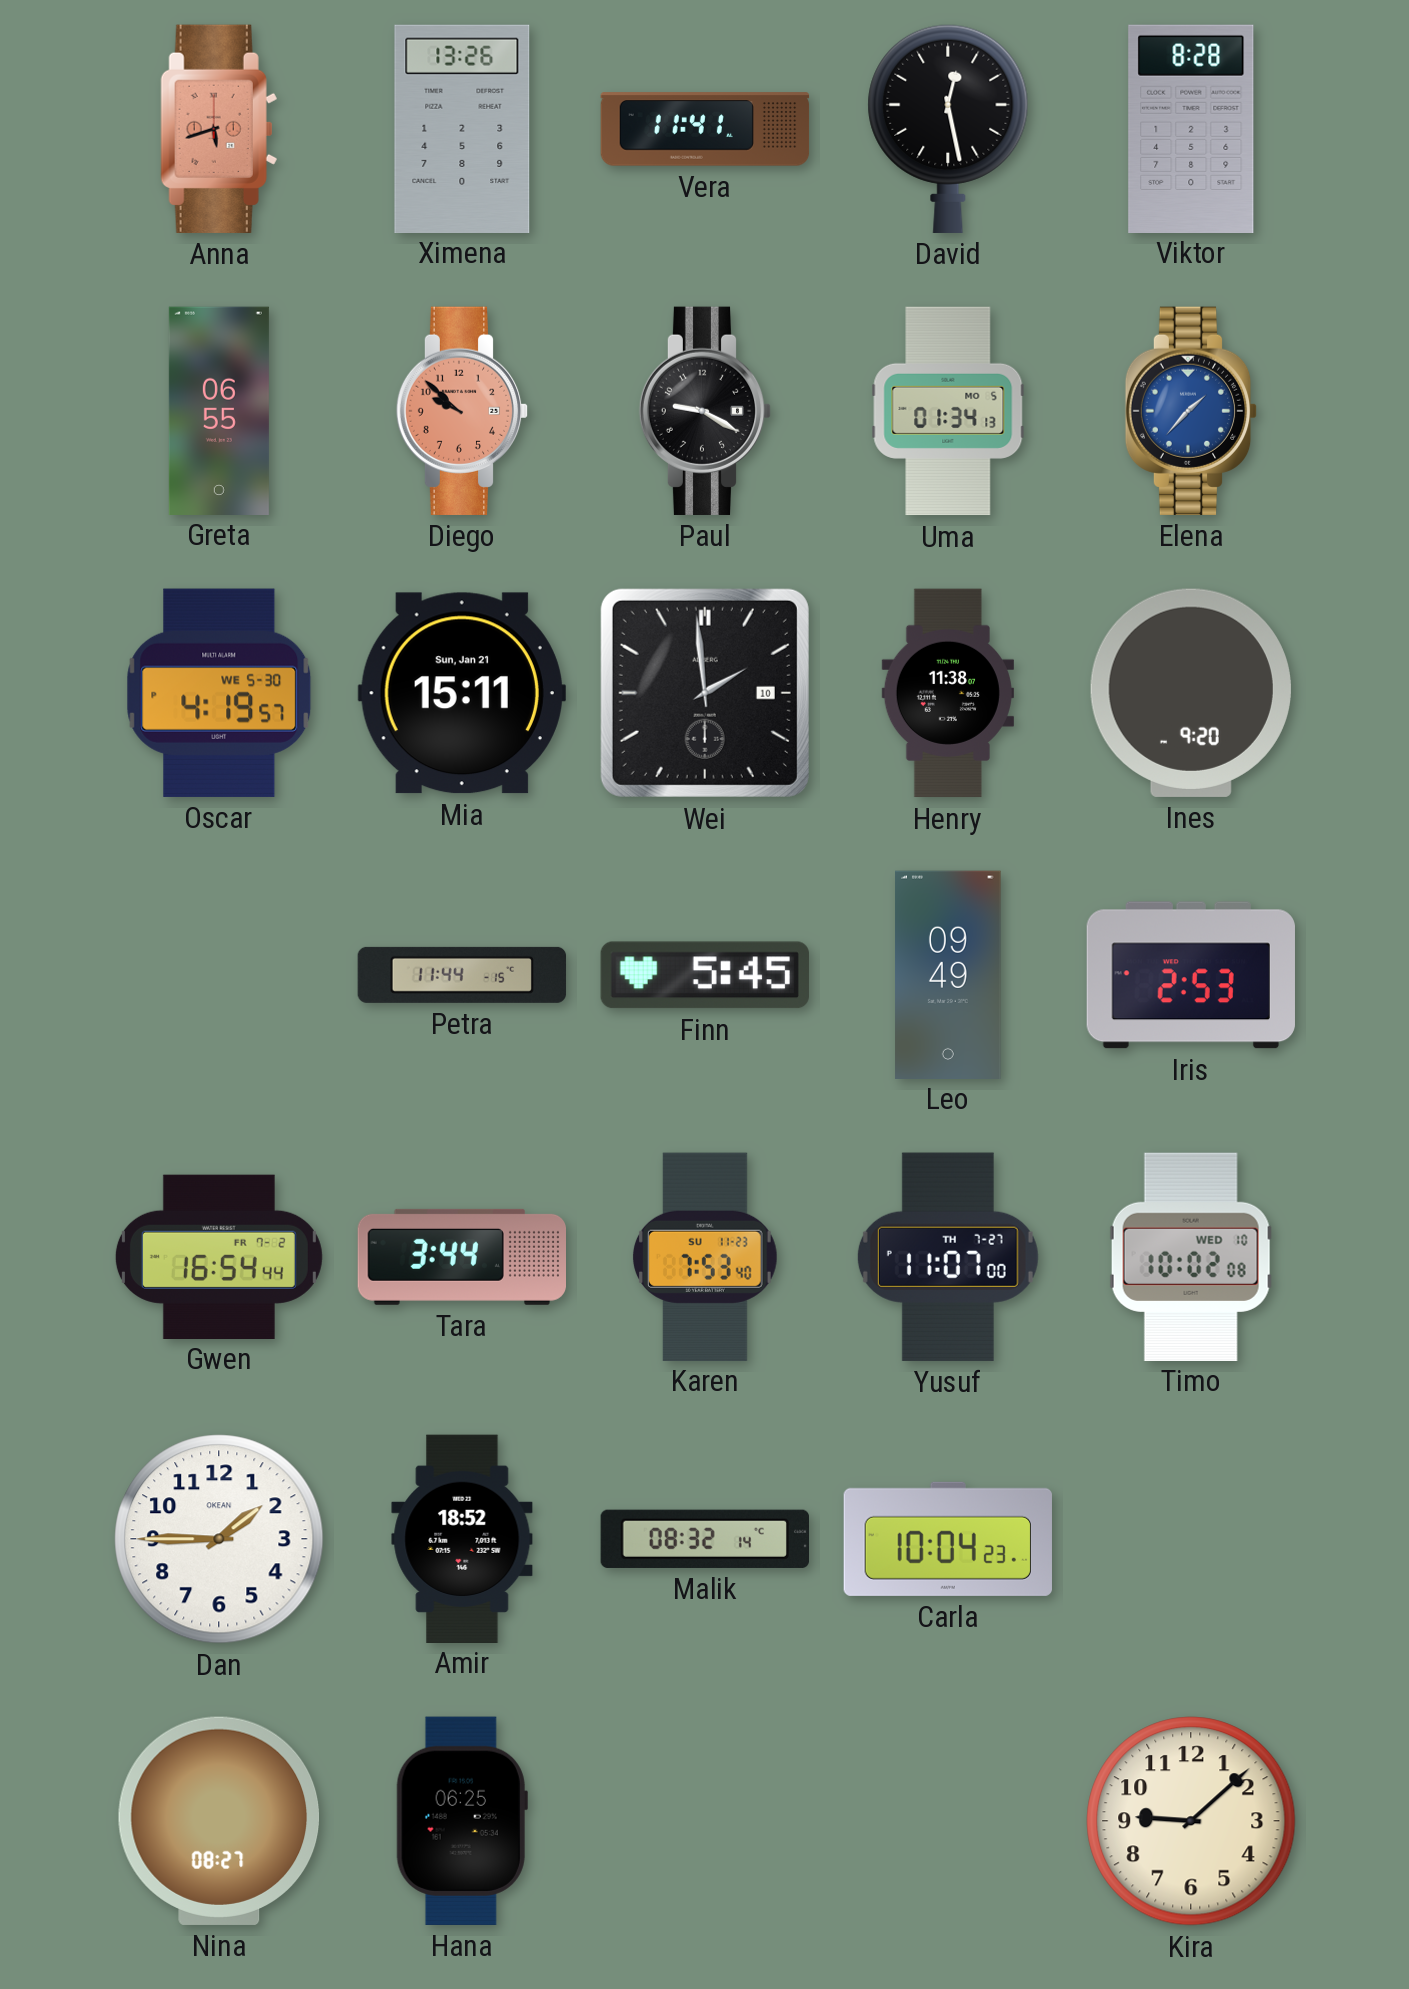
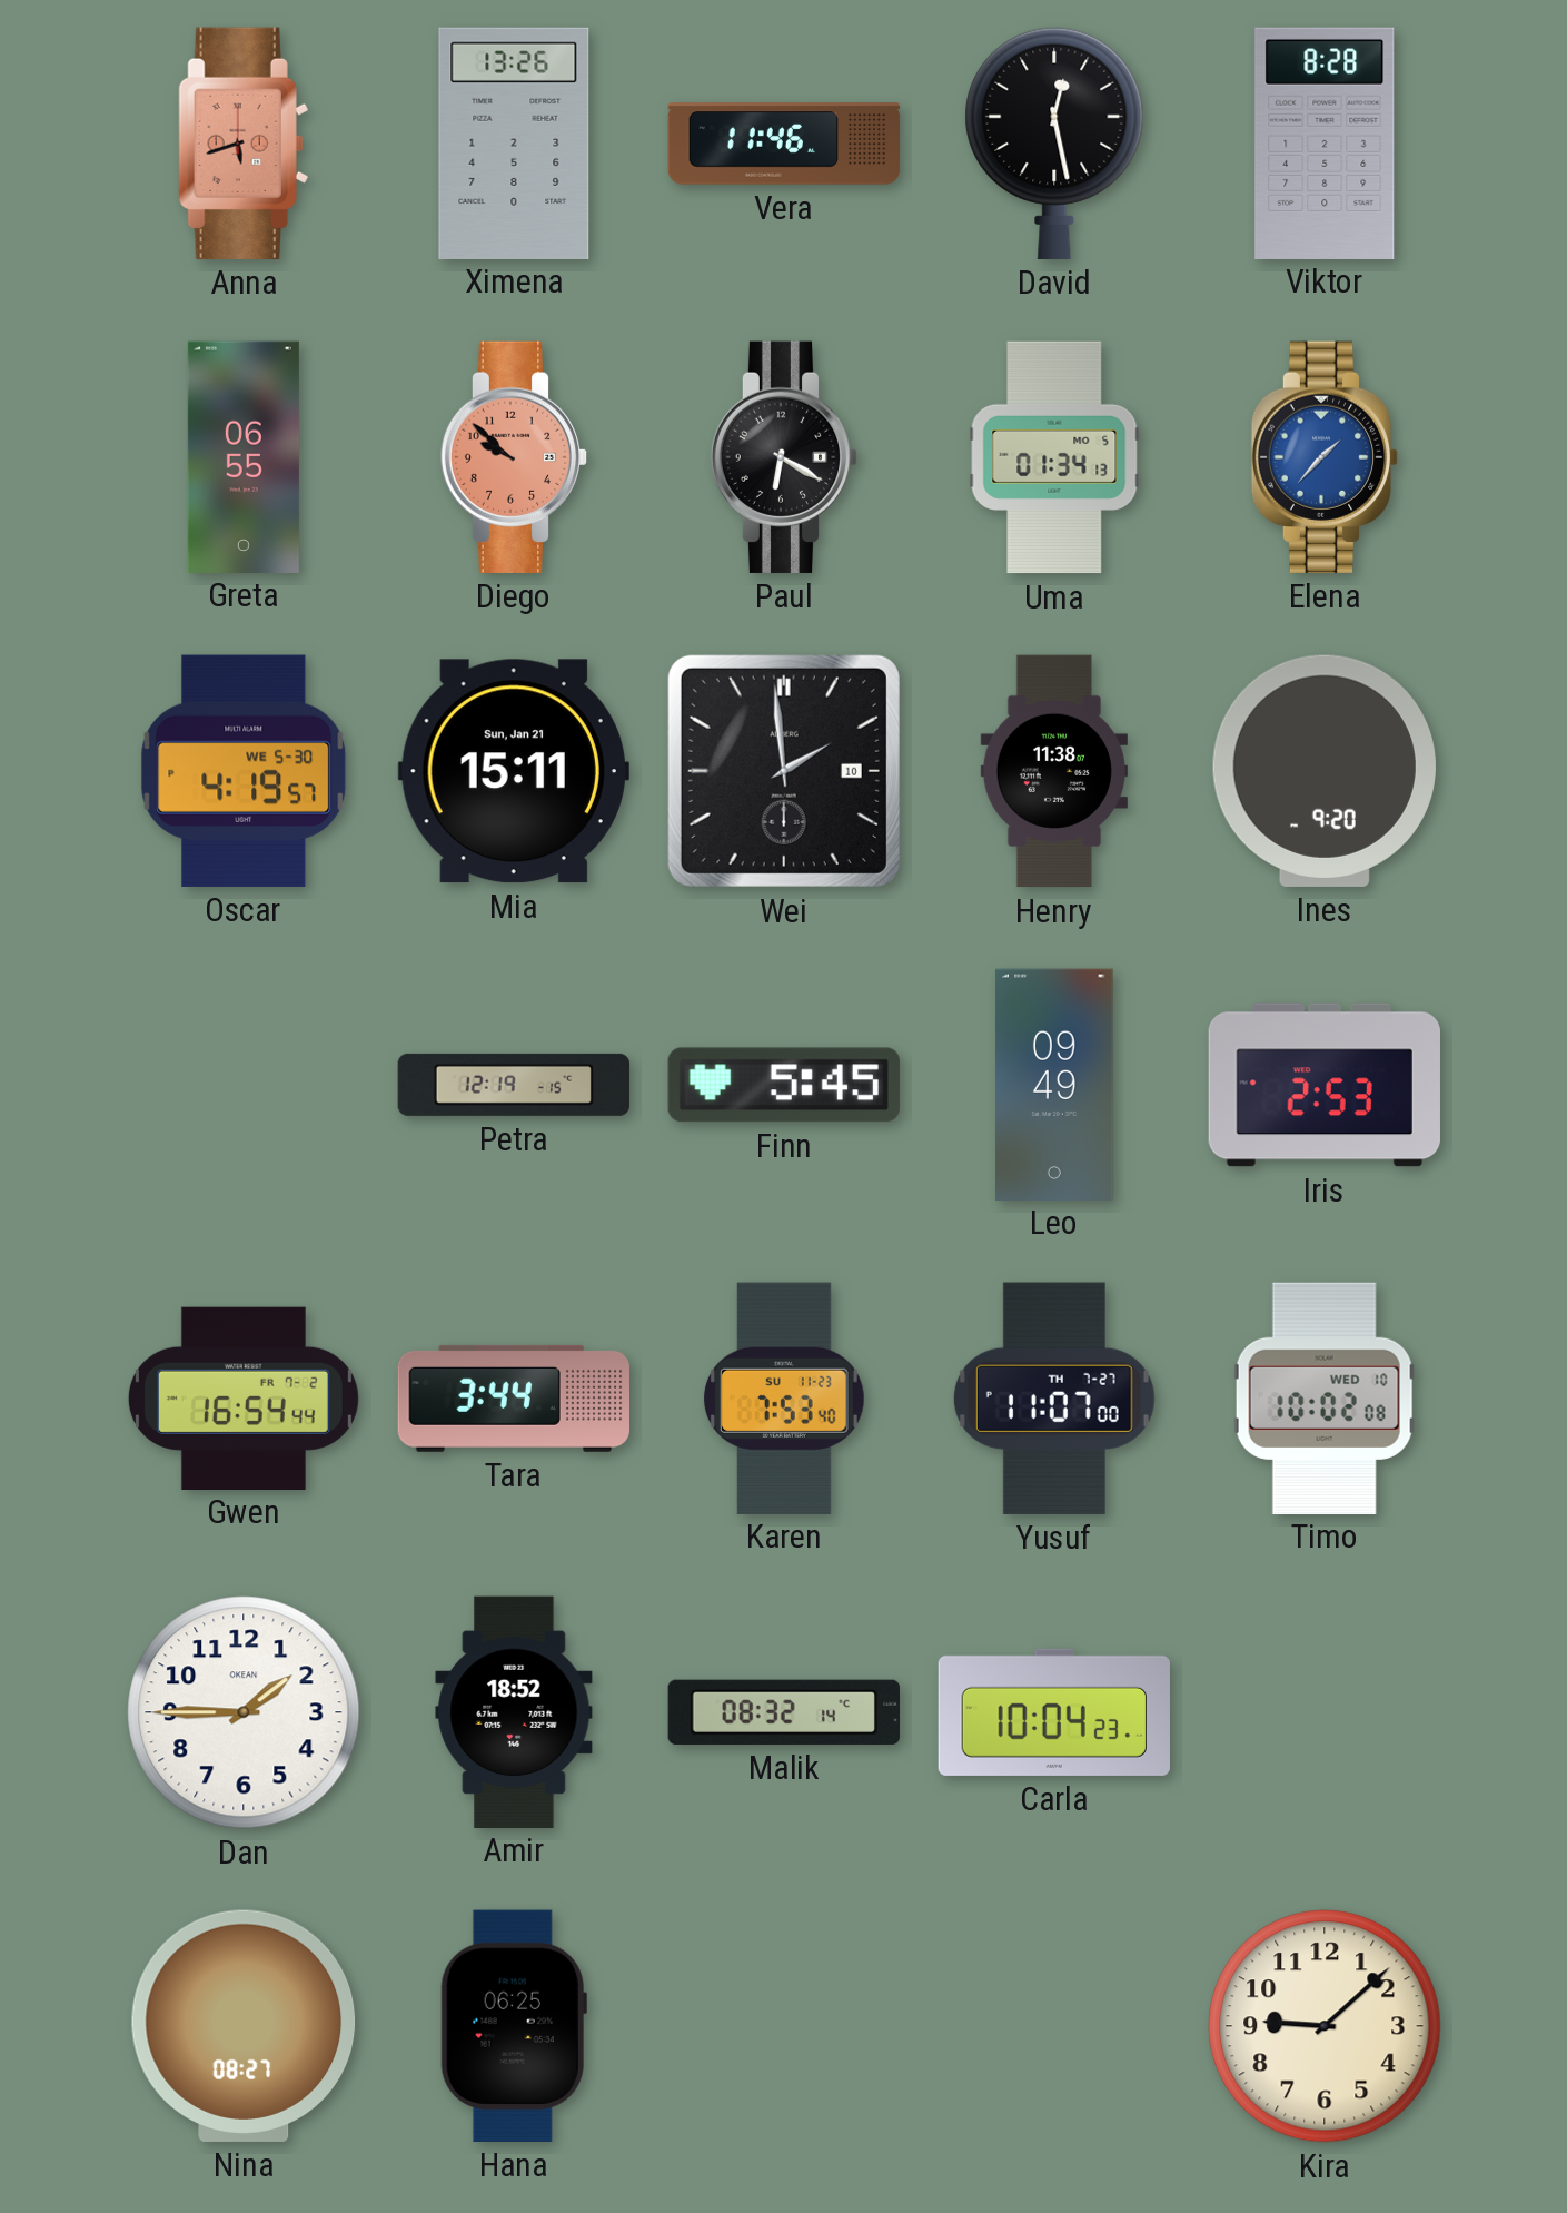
Vera: 11:41 -> 11:46 (784, 144)
Paul: 9:20 -> 6:20 (784, 457)
Petra: 11:44 -> 12:19 (514, 1085)
